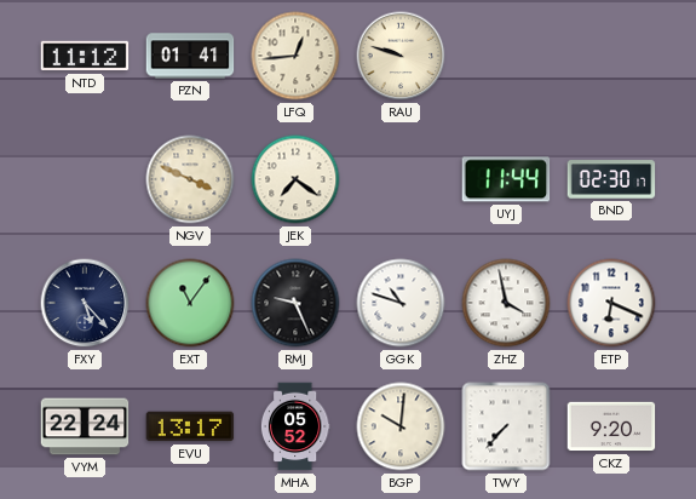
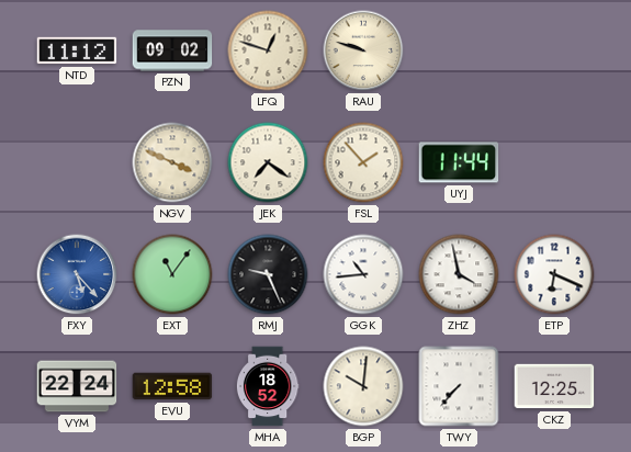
PZN: 01:41 -> 09:02 (172, 50)
LFQ: 12:44 -> 12:48 (268, 50)
FSL: none -> 1:53 (363, 162)
BND: 02:30 -> none (611, 179)
FXY dial: navy -> blue (77, 274)
GGK: 10:48 -> 10:44 (363, 274)
EVU: 13:17 -> 12:58 (172, 386)
MHA: 05:52 -> 18:52 (268, 386)
CKZ: 9:20 -> 12:25 (554, 386)
